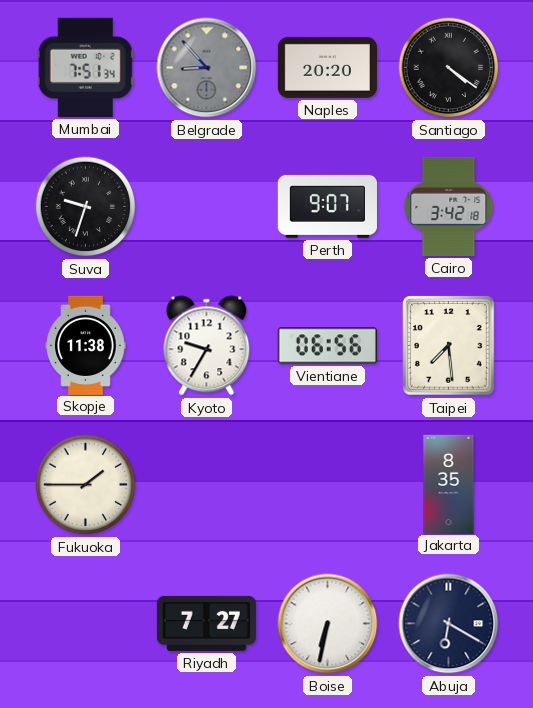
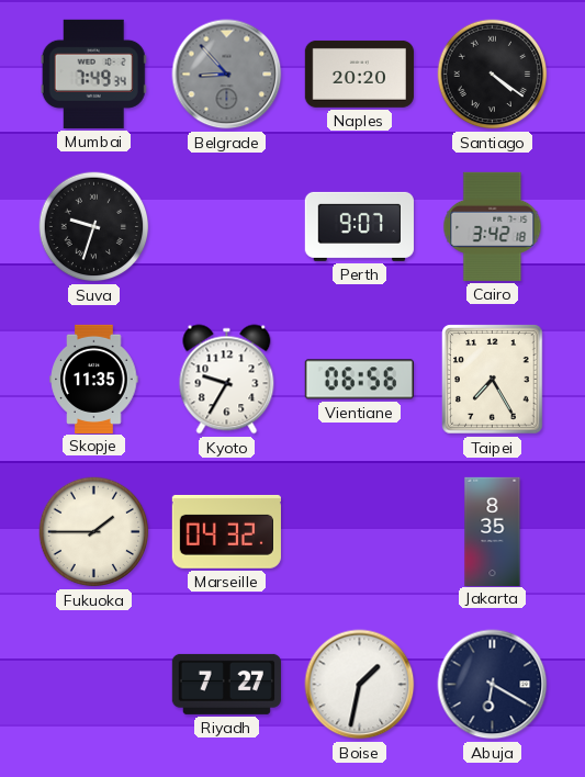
Mumbai: 7:51 -> 7:49 (93, 74)
Skopje: 11:38 -> 11:35 (94, 379)
Taipei: 7:29 -> 7:25 (493, 380)
Marseille: none -> 04:32 (226, 531)
Boise: 6:32 -> 1:32 (360, 685)
